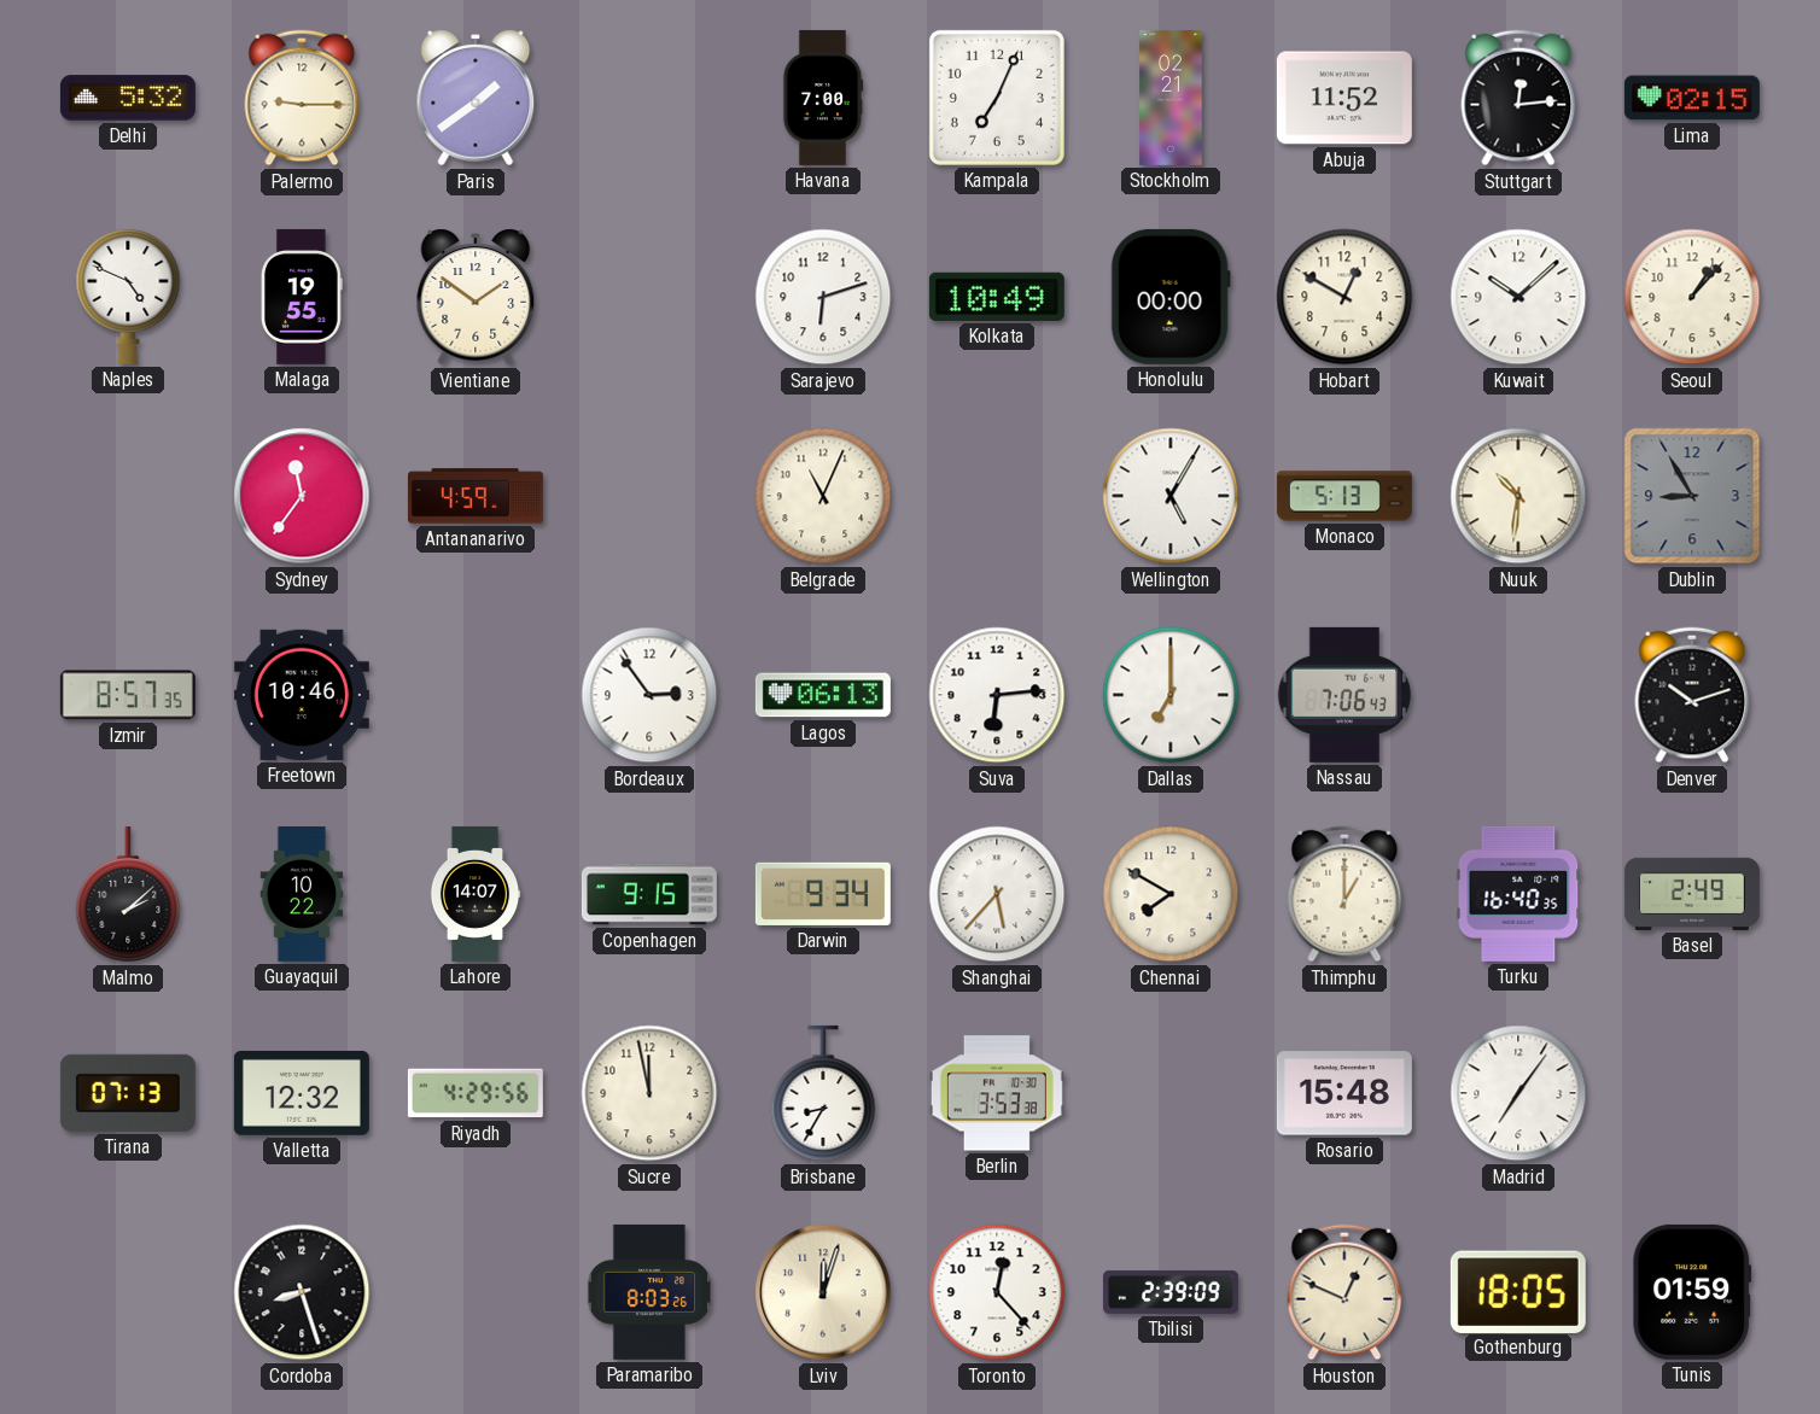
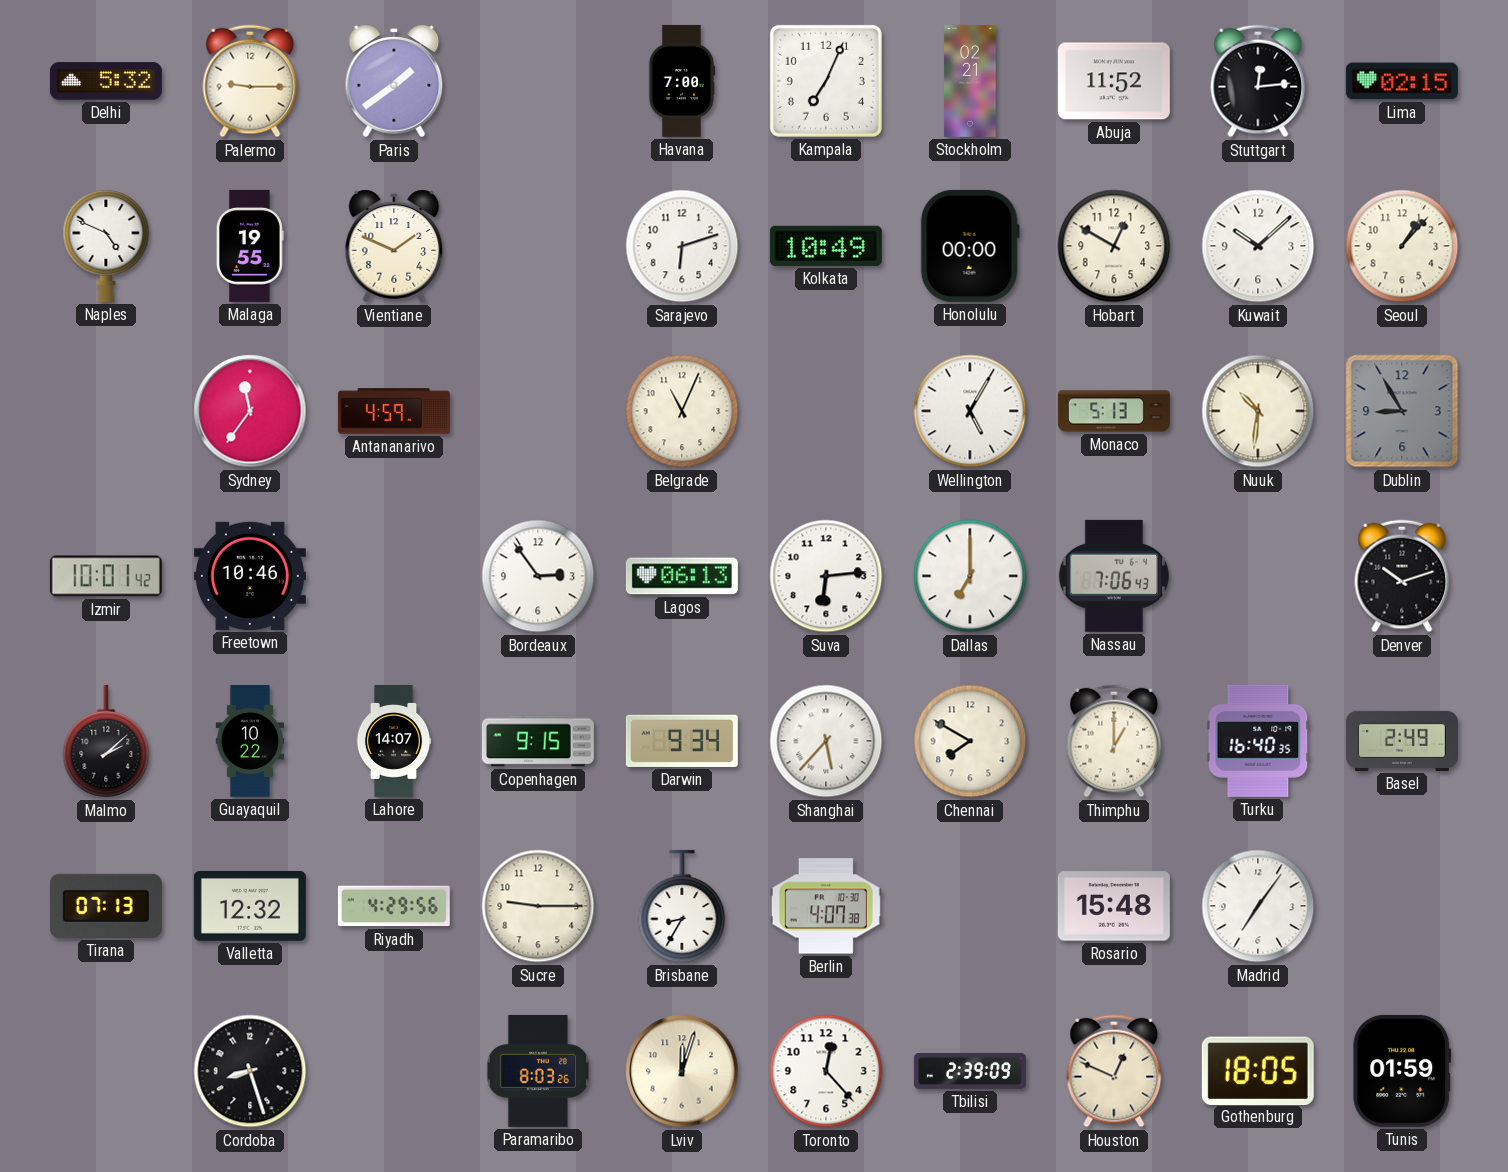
Vientiane: 1:51 -> 1:49 (394, 246)
Izmir: 8:57 -> 10:01 (106, 576)
Sucre: 11:58 -> 9:15 (538, 906)
Berlin: 3:53 -> 4:07 (826, 906)
